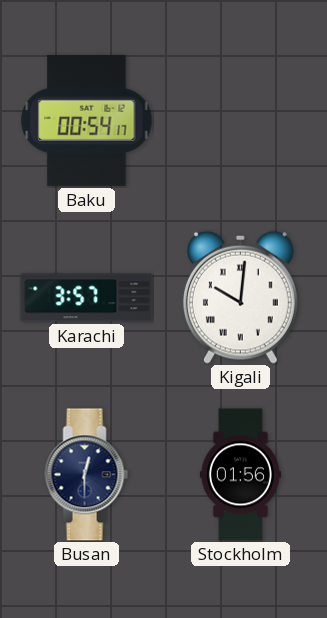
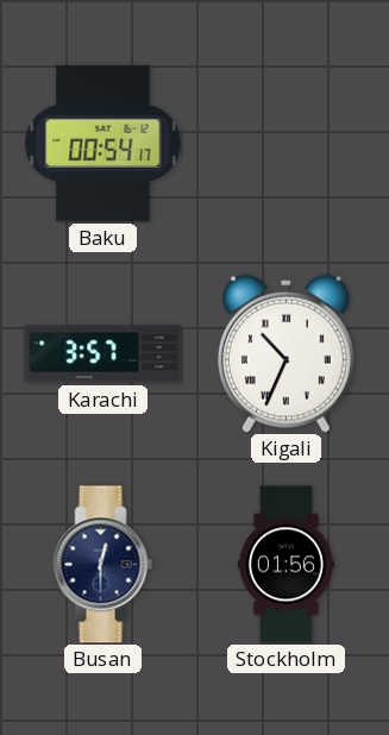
Kigali: 10:01 -> 10:34 (286, 353)
